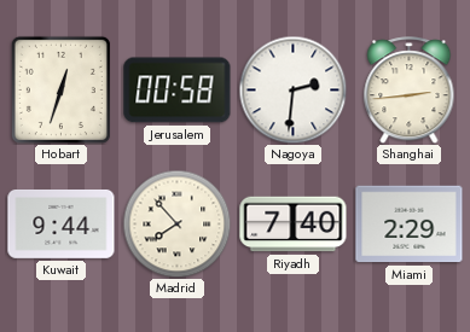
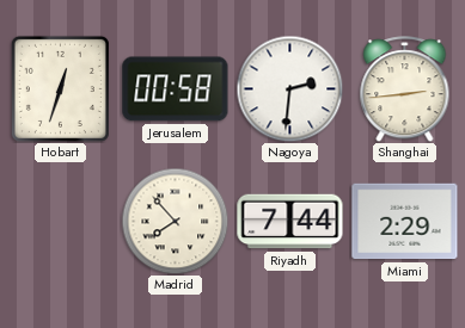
Kuwait: 9:44 -> none (62, 223)
Riyadh: 7:40 -> 7:44 (290, 222)
